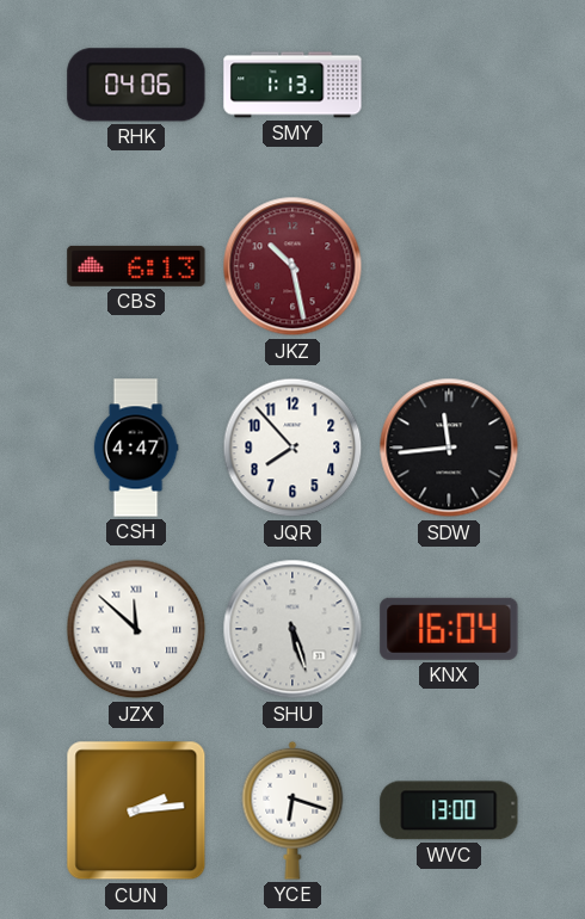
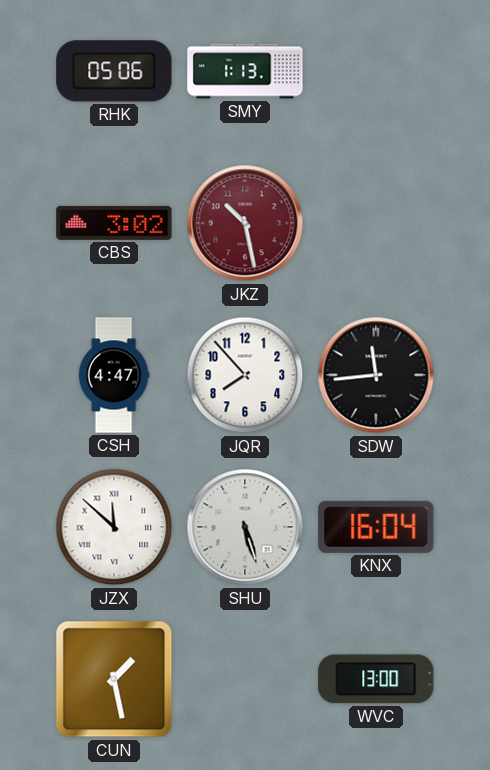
RHK: 04:06 -> 05:06 (114, 71)
CBS: 6:13 -> 3:02 (114, 223)
CUN: 2:14 -> 1:28 (114, 679)
YCE: 6:18 -> none (292, 810)
